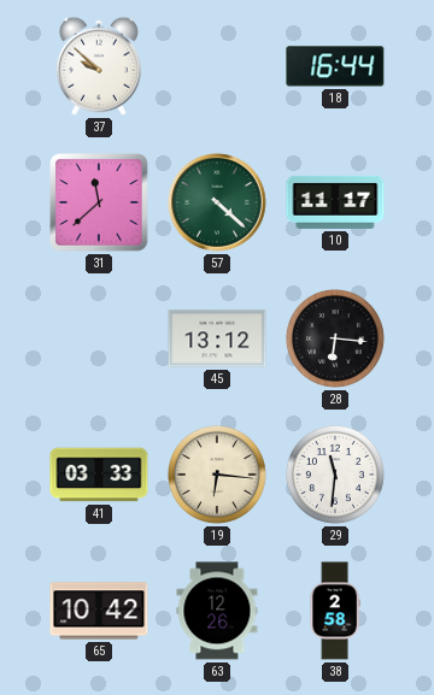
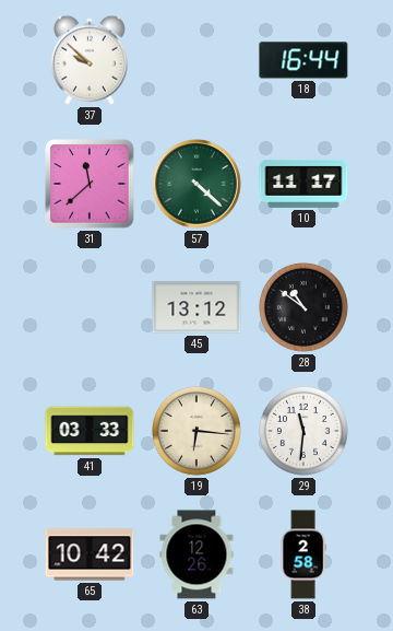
28: 6:16 -> 10:51 (303, 307)
